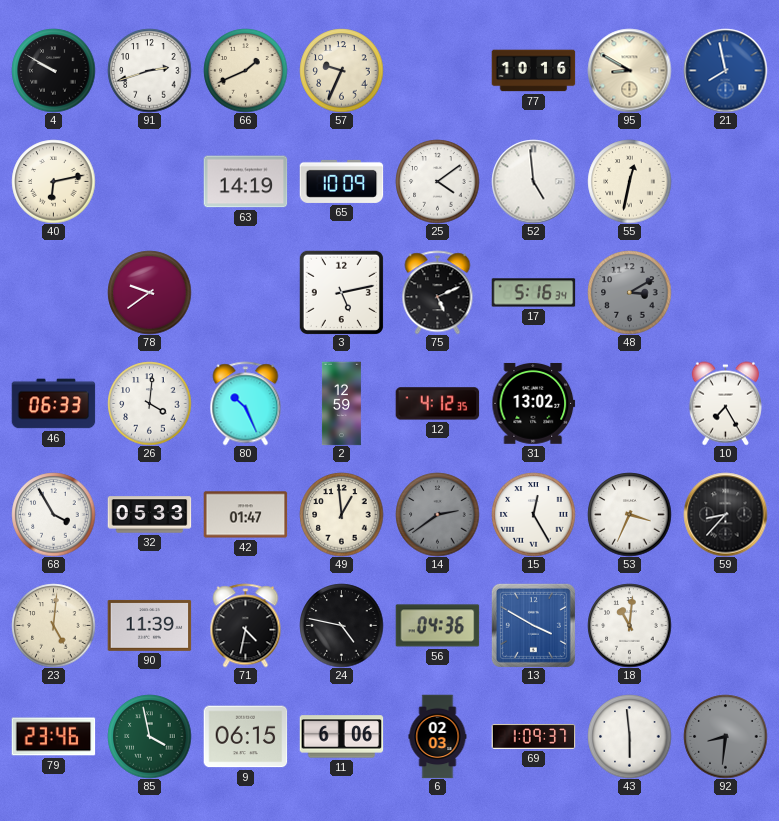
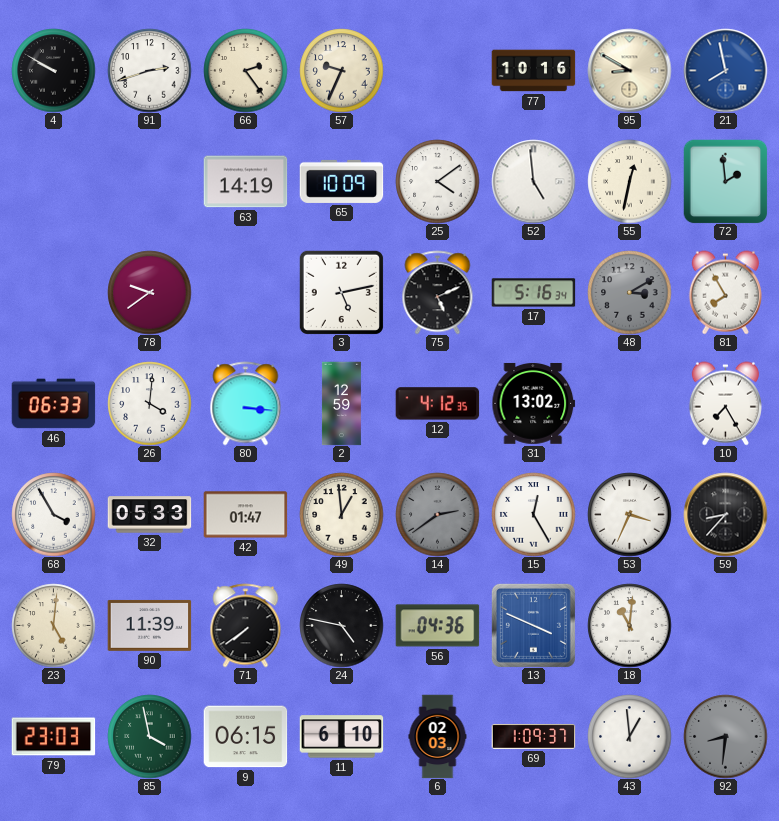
66: 1:41 -> 2:24 (245, 70)
40: 6:13 -> none (53, 181)
72: none -> 1:59 (725, 181)
81: none -> 7:55 (725, 292)
80: 10:26 -> 3:16 (246, 403)
71: 4:32 -> 7:39 (246, 625)
13: 3:50 -> 3:49 (533, 625)
79: 23:46 -> 23:03 (53, 737)
11: 6:06 -> 6:10 (341, 737)
43: 5:59 -> 12:59 (629, 736)
